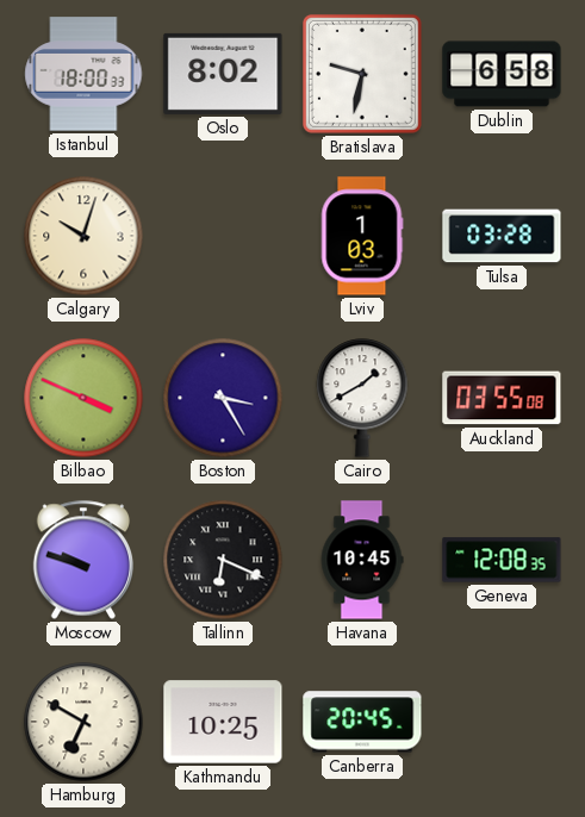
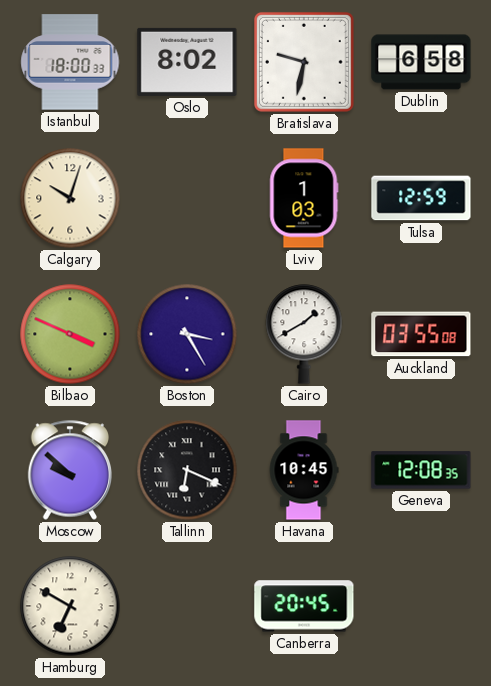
Tulsa: 03:28 -> 12:59 (421, 198)
Moscow: 9:48 -> 9:52 (69, 470)
Kathmandu: 10:25 -> none (223, 722)
